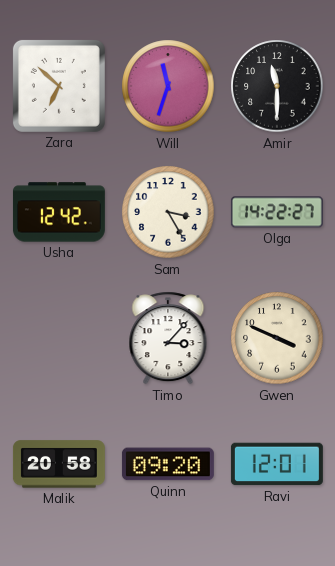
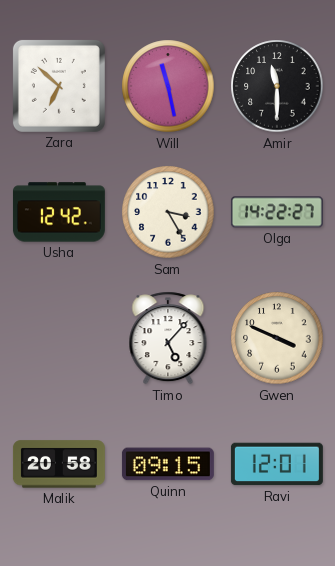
Will: 11:33 -> 11:28 (168, 86)
Timo: 3:07 -> 5:07 (168, 338)
Quinn: 09:20 -> 09:15 (168, 464)
